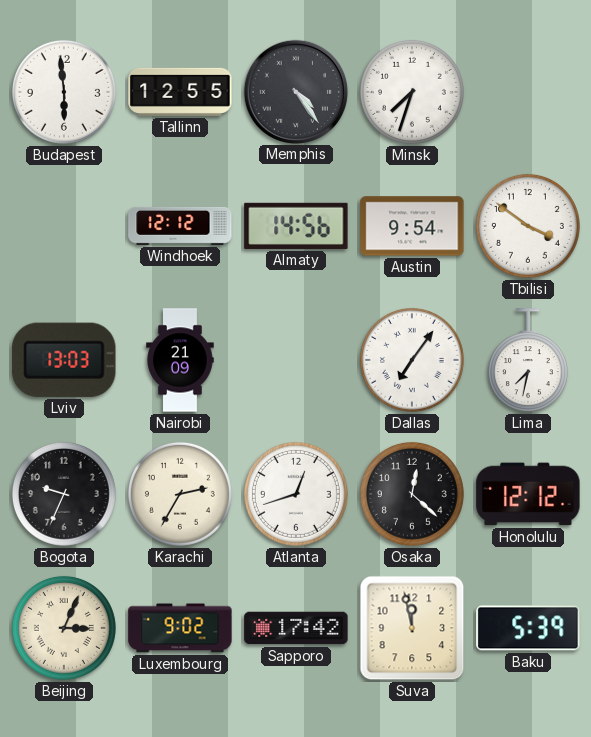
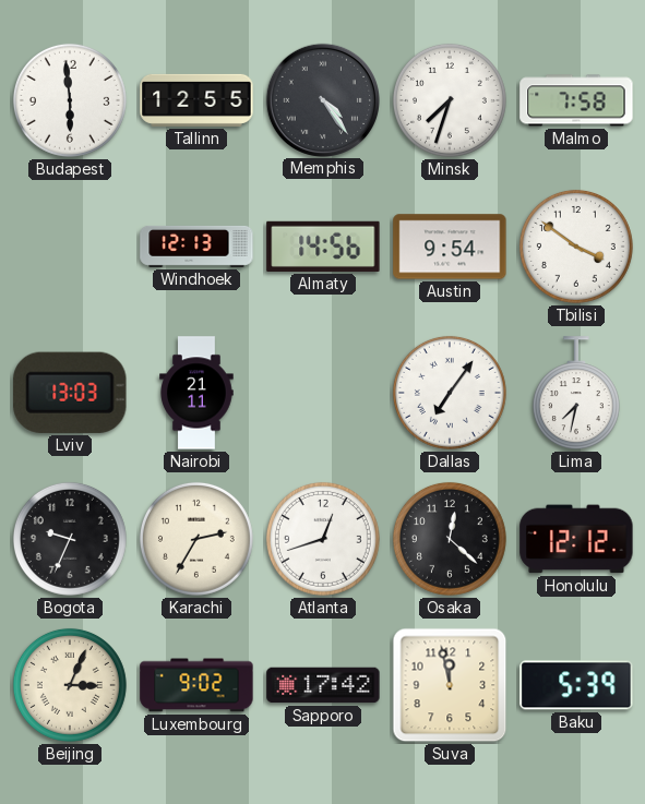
Malmo: none -> 7:58 (576, 100)
Windhoek: 12:12 -> 12:13 (196, 247)
Nairobi: 21:09 -> 21:11 (196, 393)
